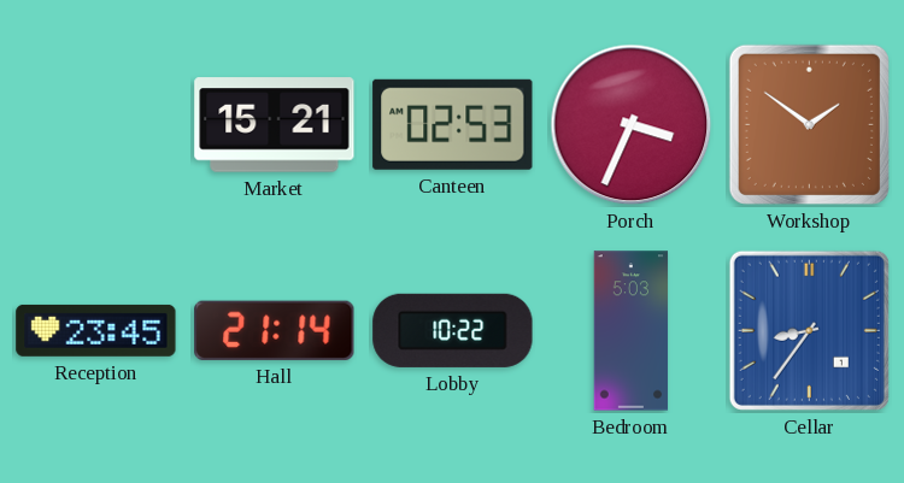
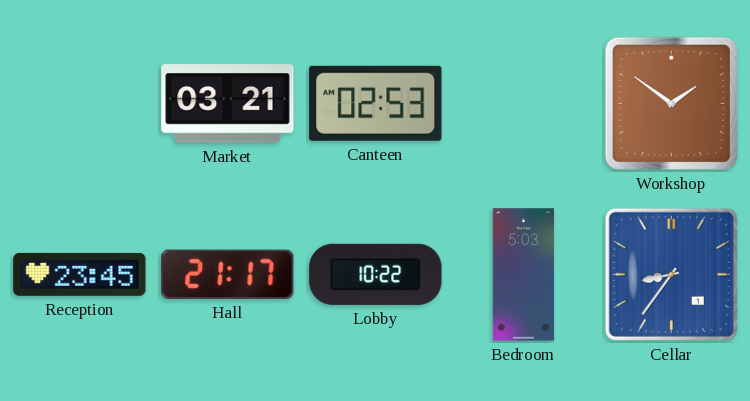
Market: 15:21 -> 03:21 (228, 104)
Porch: 3:34 -> none (632, 125)
Hall: 21:14 -> 21:17 (228, 274)
